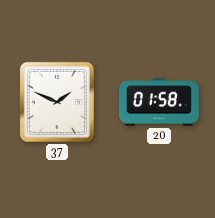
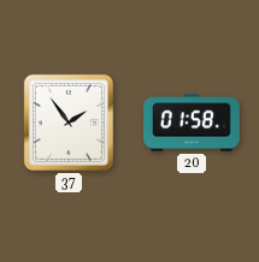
37: 1:49 -> 1:54 (69, 123)
